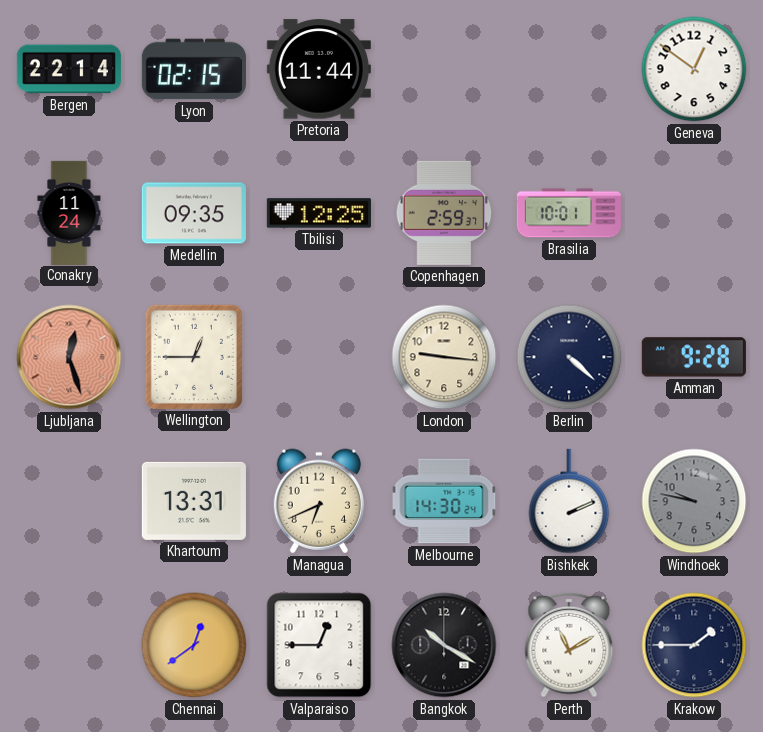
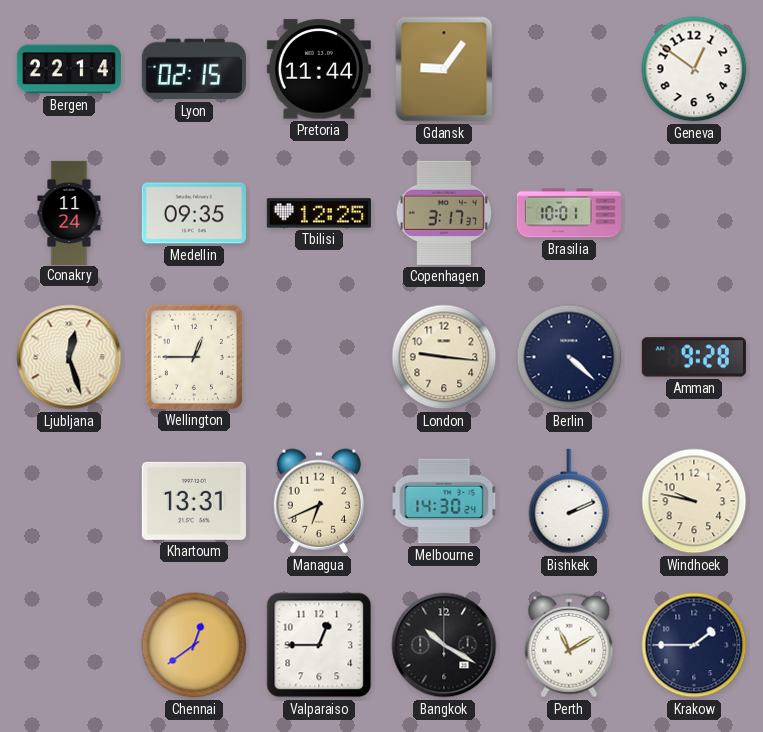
Gdansk: none -> 9:06 (444, 69)
Copenhagen: 2:59 -> 3:17 (444, 213)
Ljubljana dial: salmon -> cream (69, 357)
Windhoek dial: grey -> cream (694, 501)
